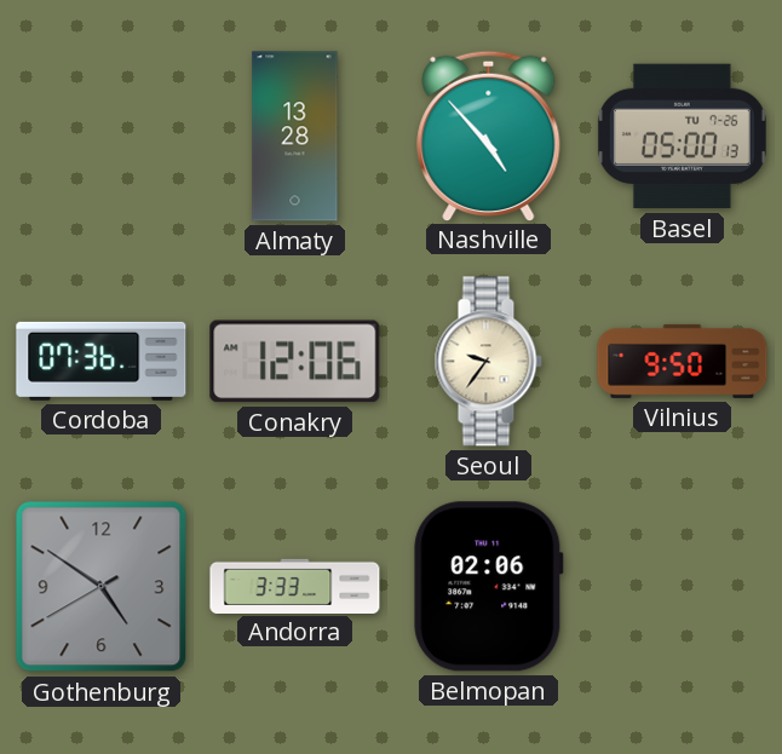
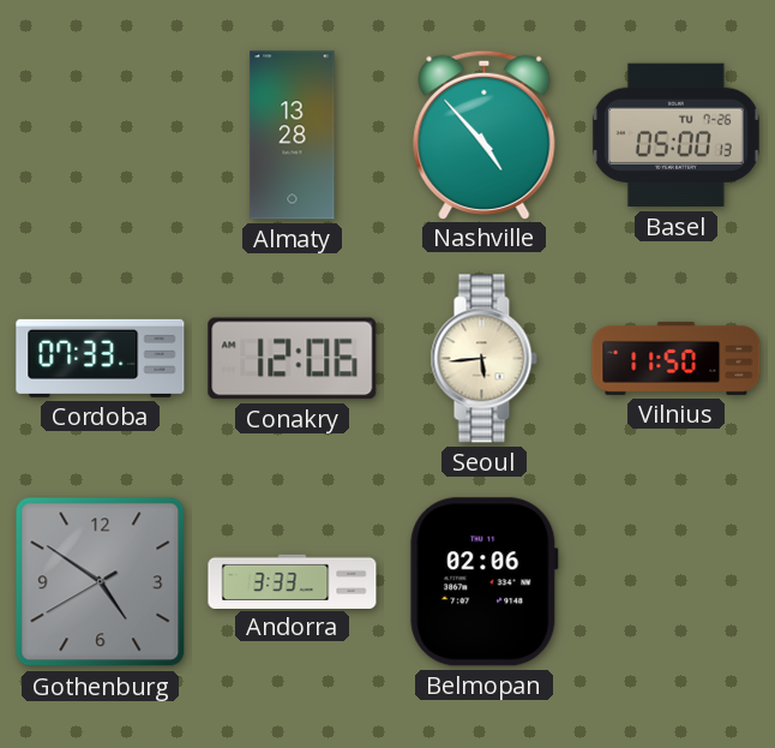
Cordoba: 07:36 -> 07:33 (101, 358)
Seoul: 9:36 -> 5:44 (483, 359)
Vilnius: 9:50 -> 11:50 (677, 358)
